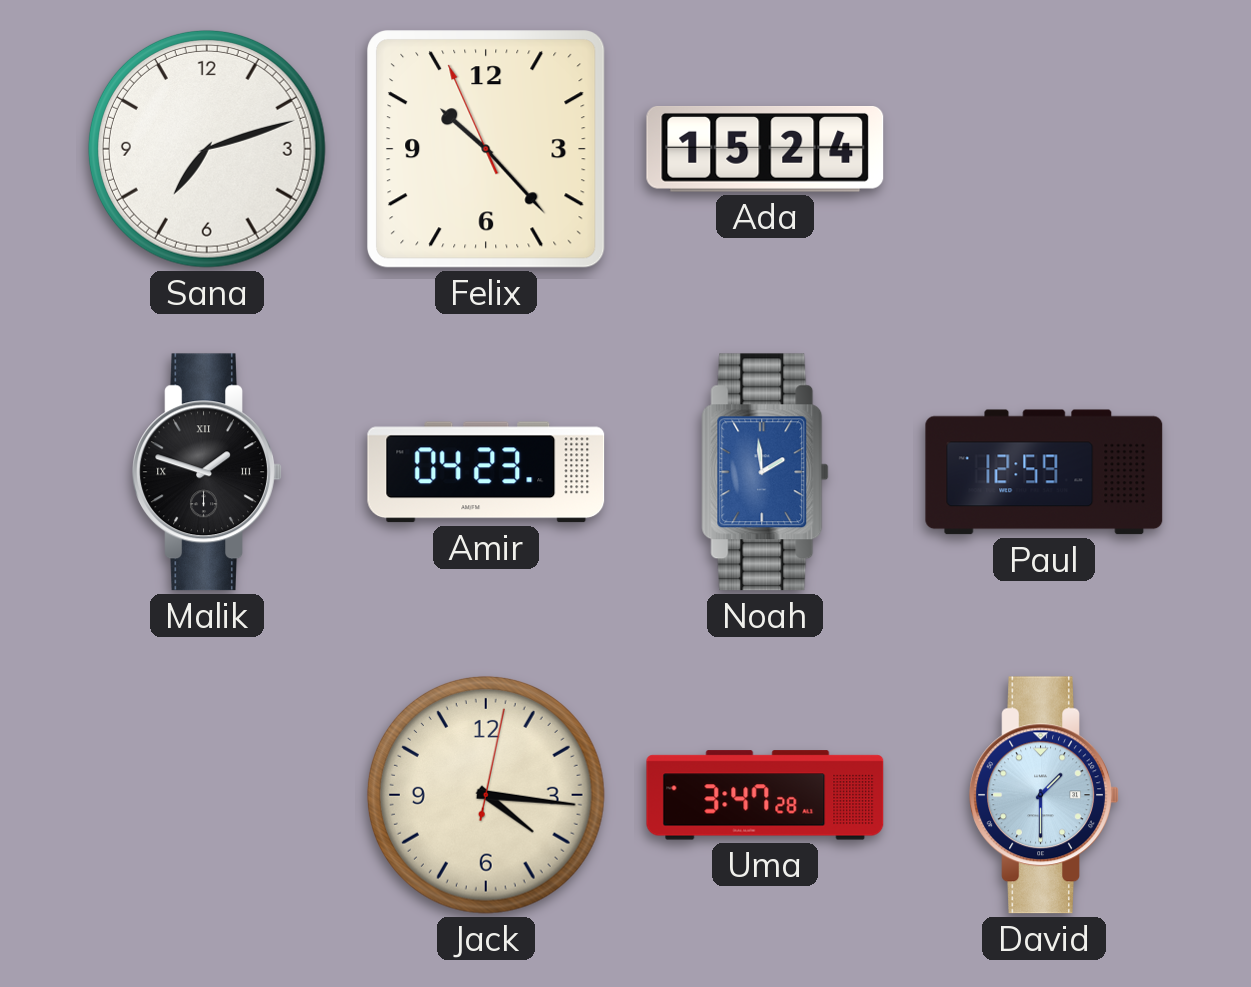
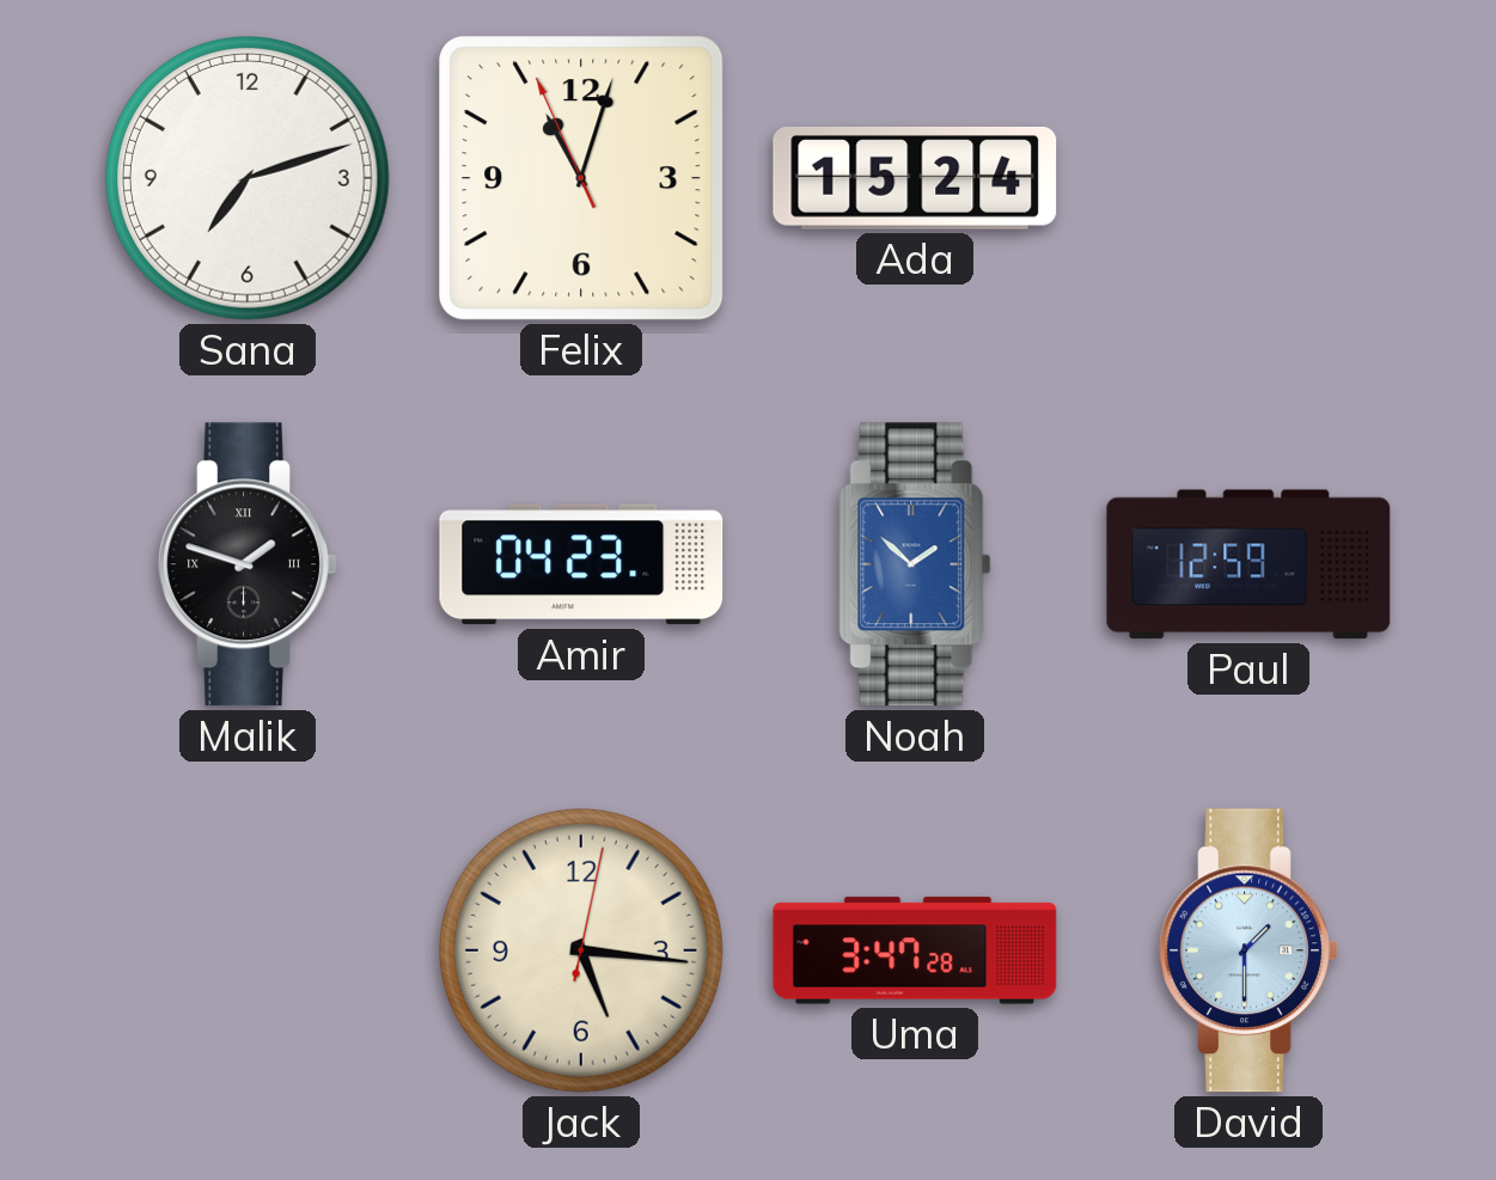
Felix: 10:22 -> 11:02 (581, 178)
Noah: 1:59 -> 1:52 (915, 564)
Jack: 4:16 -> 5:16 (581, 950)
